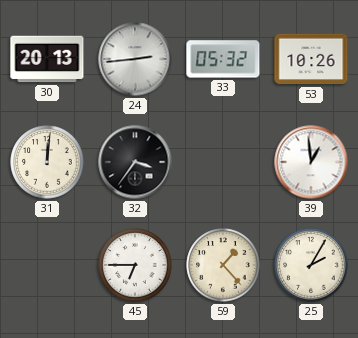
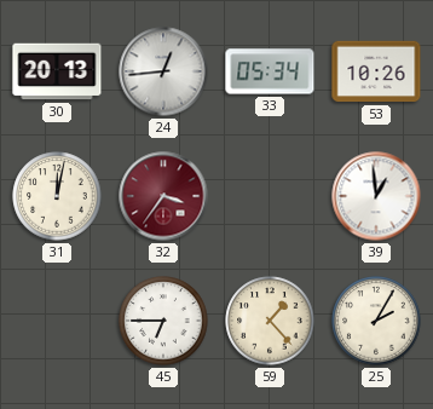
24: 2:44 -> 12:44 (163, 71)
33: 05:32 -> 05:34 (270, 71)
31: 12:01 -> 12:02 (57, 196)
32 dial: black -> burgundy (163, 196)
